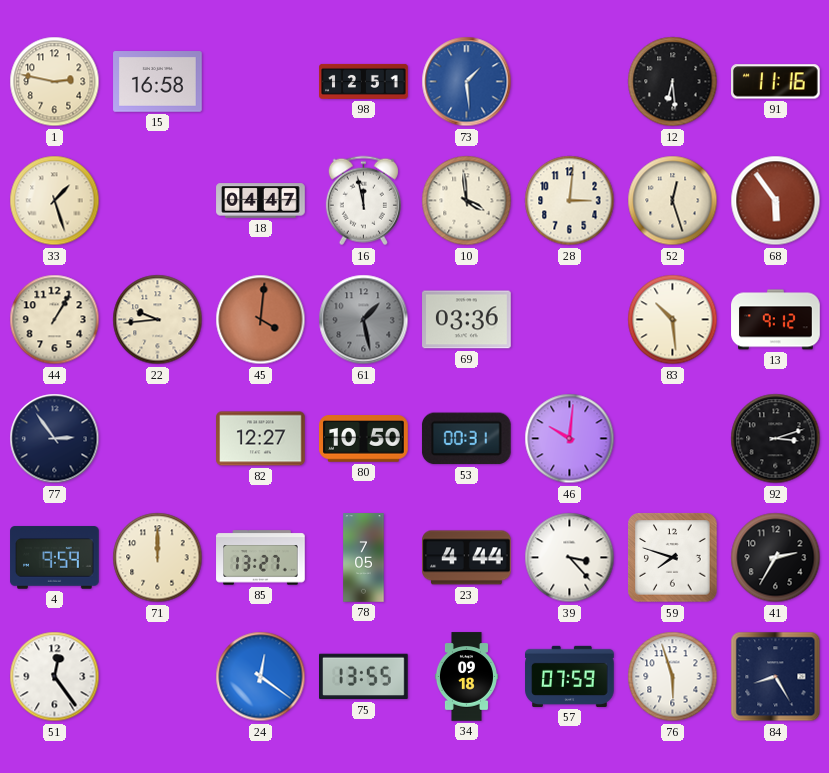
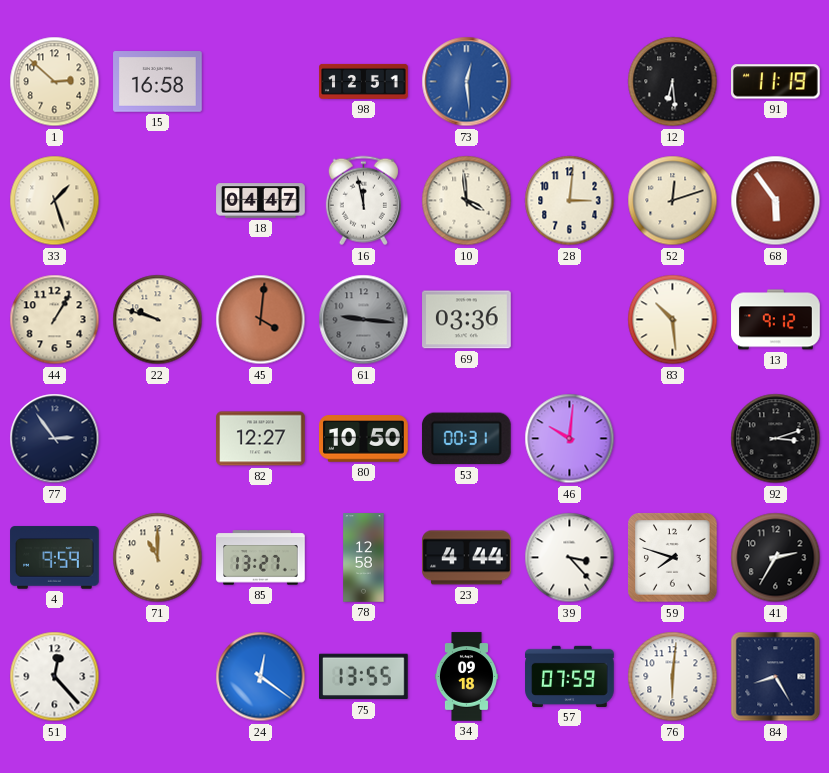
1: 2:47 -> 2:52 (55, 82)
73: 1:29 -> 12:29 (467, 82)
91: 11:16 -> 11:19 (776, 82)
52: 12:27 -> 12:12 (673, 201)
22: 9:44 -> 9:48 (158, 320)
61: 1:28 -> 9:16 (364, 320)
71: 12:00 -> 11:00 (158, 558)
78: 7:05 -> 12:58 (364, 558)
51: 12:24 -> 12:23 (55, 677)
76: 5:57 -> 6:01 (673, 677)
